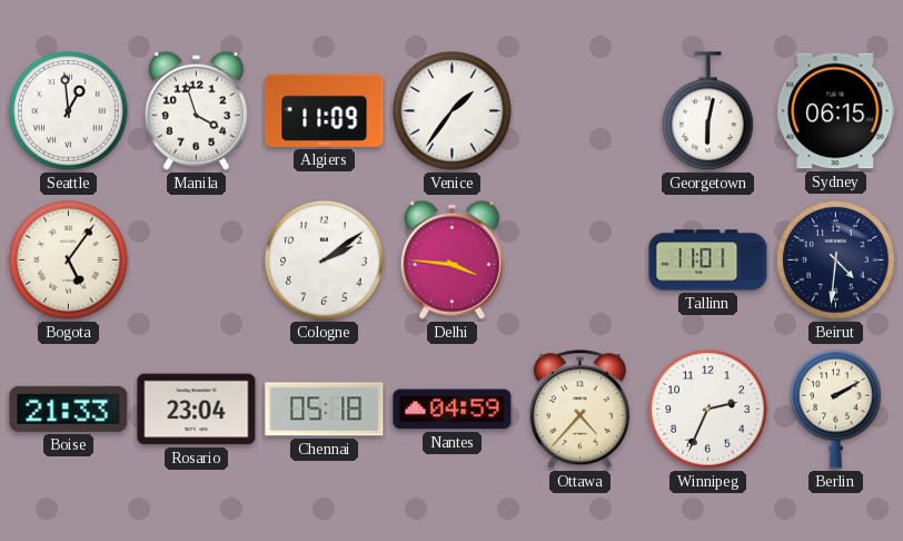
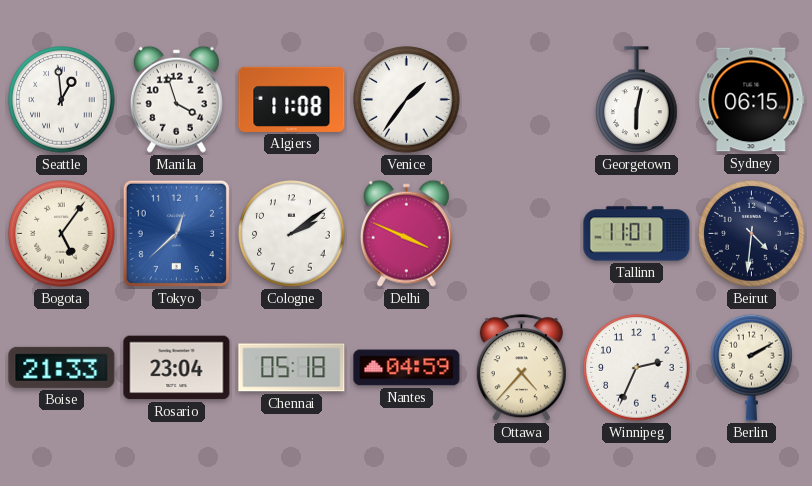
Algiers: 11:09 -> 11:08 (292, 99)
Tokyo: none -> 12:38 (176, 233)
Delhi: 3:46 -> 3:49 (406, 233)
